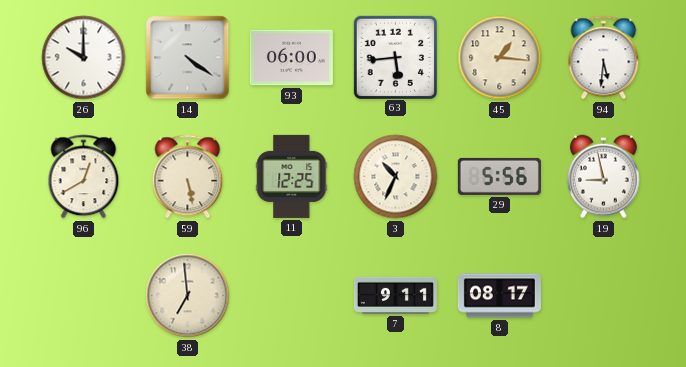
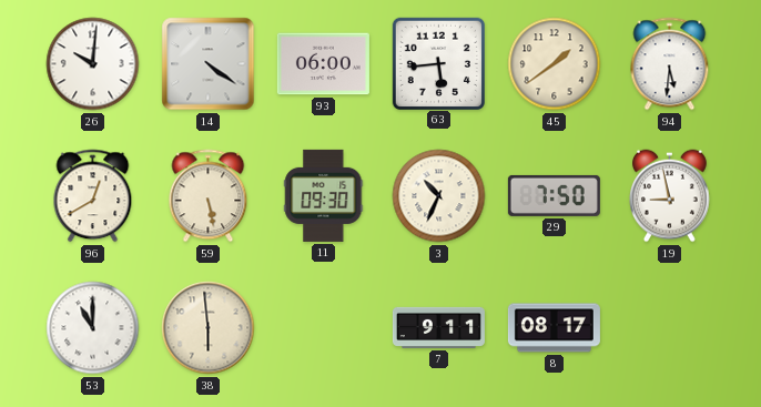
26: 10:00 -> 10:01 (93, 64)
45: 1:16 -> 1:39 (555, 64)
11: 12:25 -> 09:30 (324, 195)
29: 5:56 -> 7:50 (554, 195)
53: none -> 11:00 (93, 328)
38: 6:59 -> 5:59 (209, 328)
